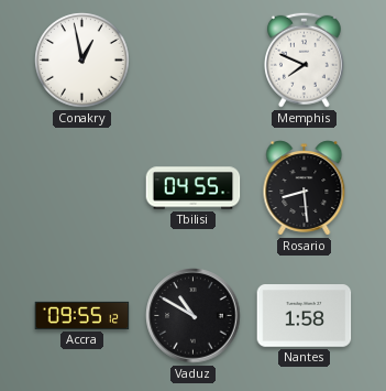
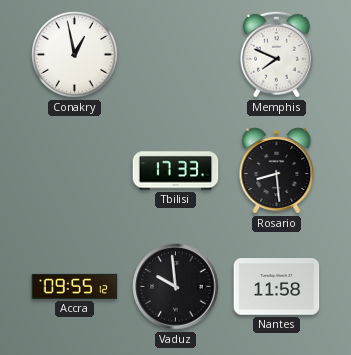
Tbilisi: 04:55 -> 17:33 (176, 171)
Vaduz: 10:50 -> 9:59 (176, 287)
Nantes: 1:58 -> 11:58 (277, 287)
